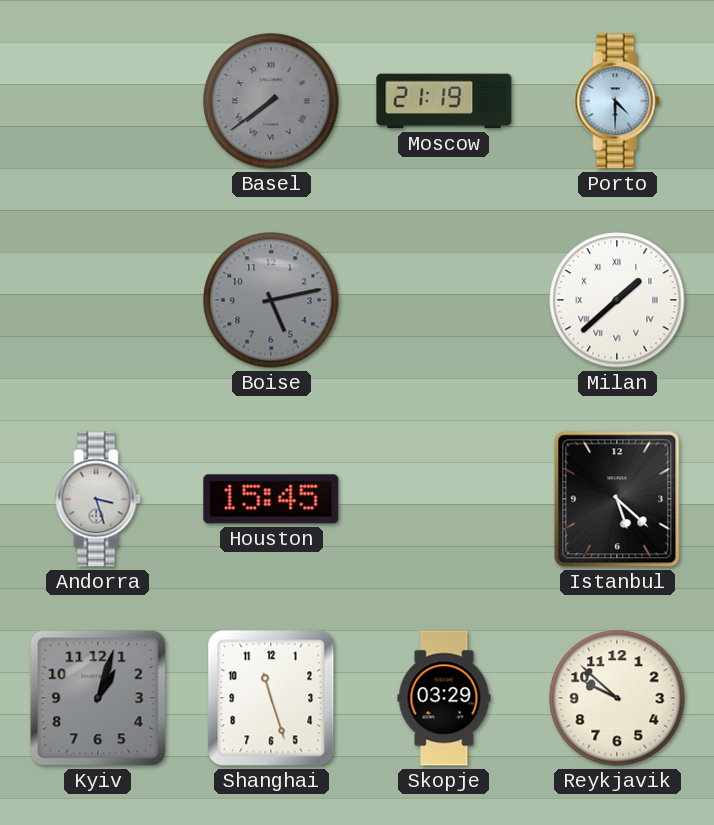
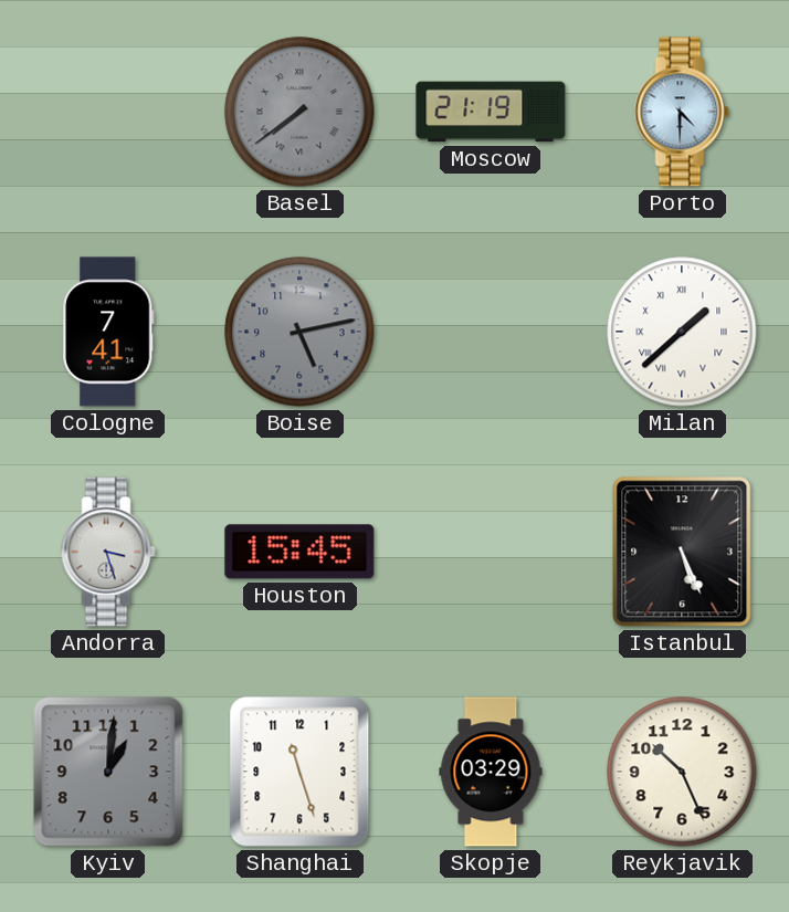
Cologne: none -> 7:41 (108, 332)
Istanbul: 5:22 -> 5:26 (682, 552)
Kyiv: 1:03 -> 1:01 (108, 772)
Reykjavik: 9:52 -> 10:26 (682, 772)
